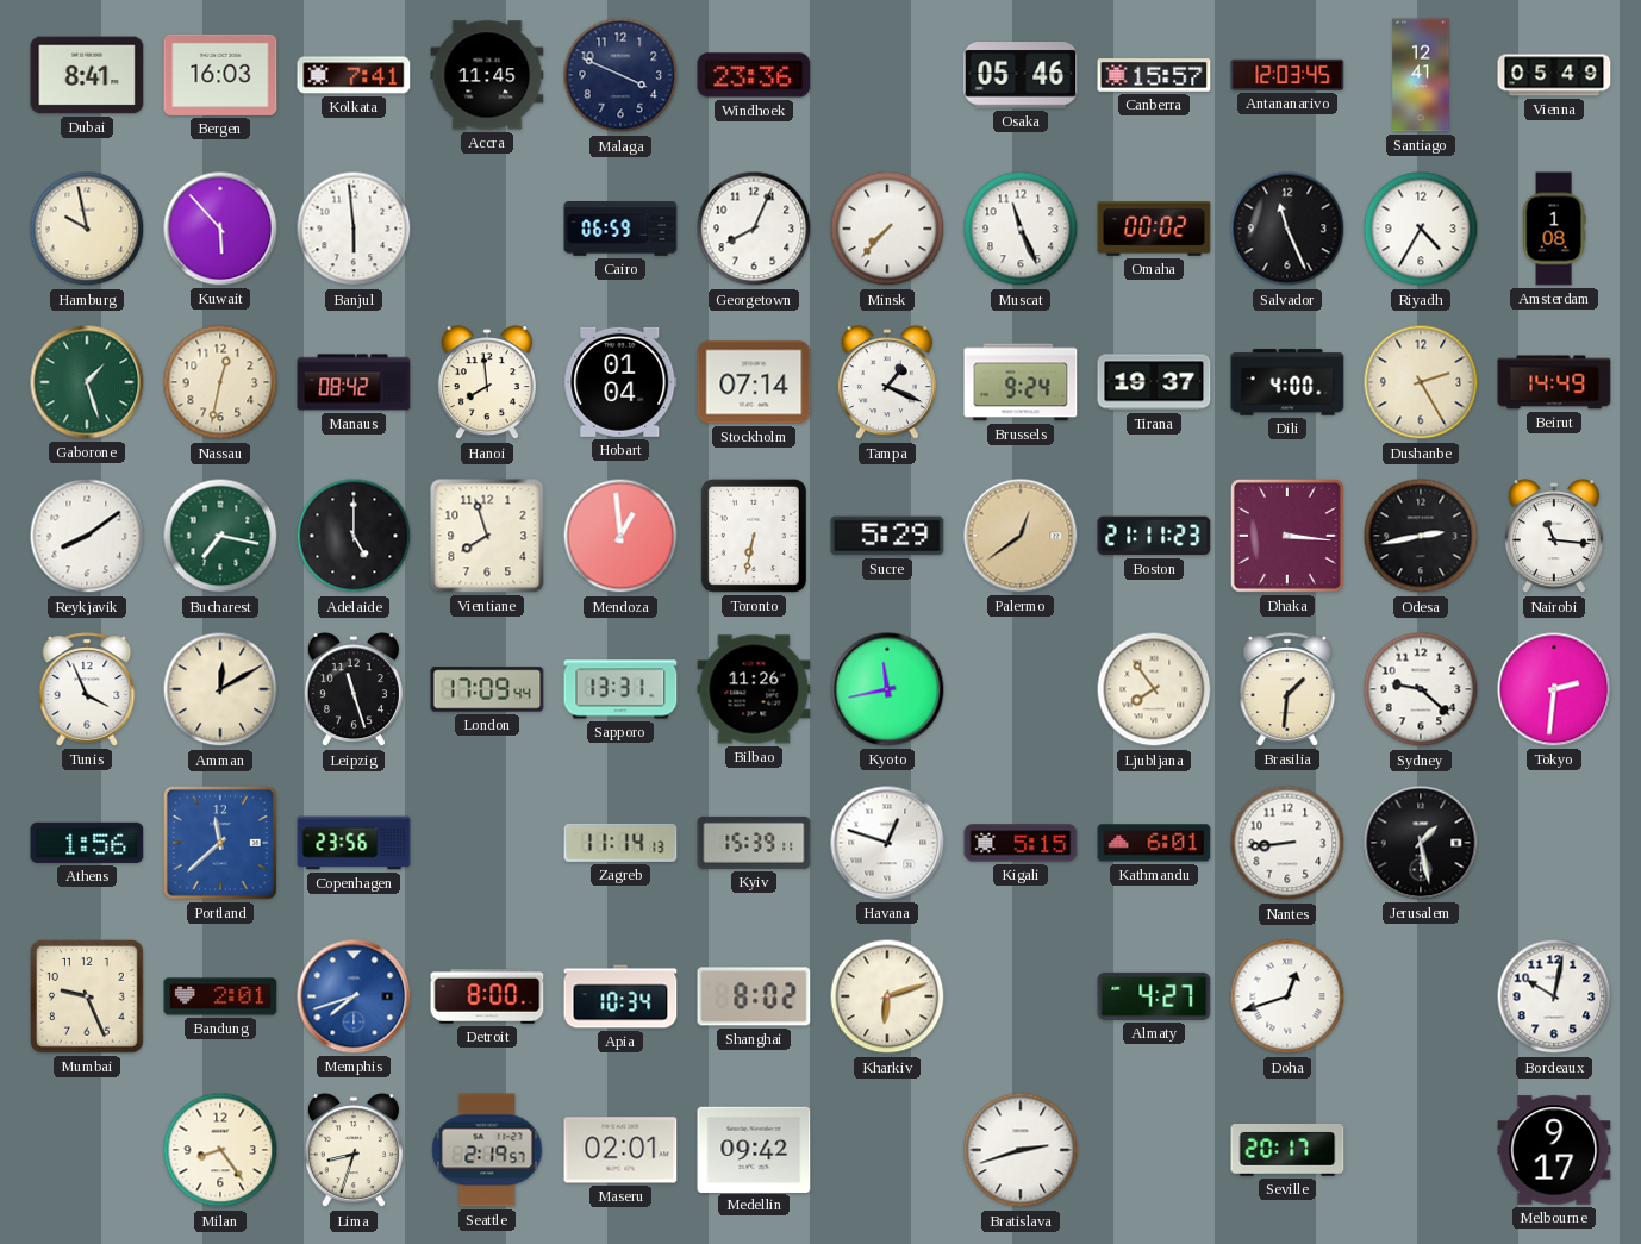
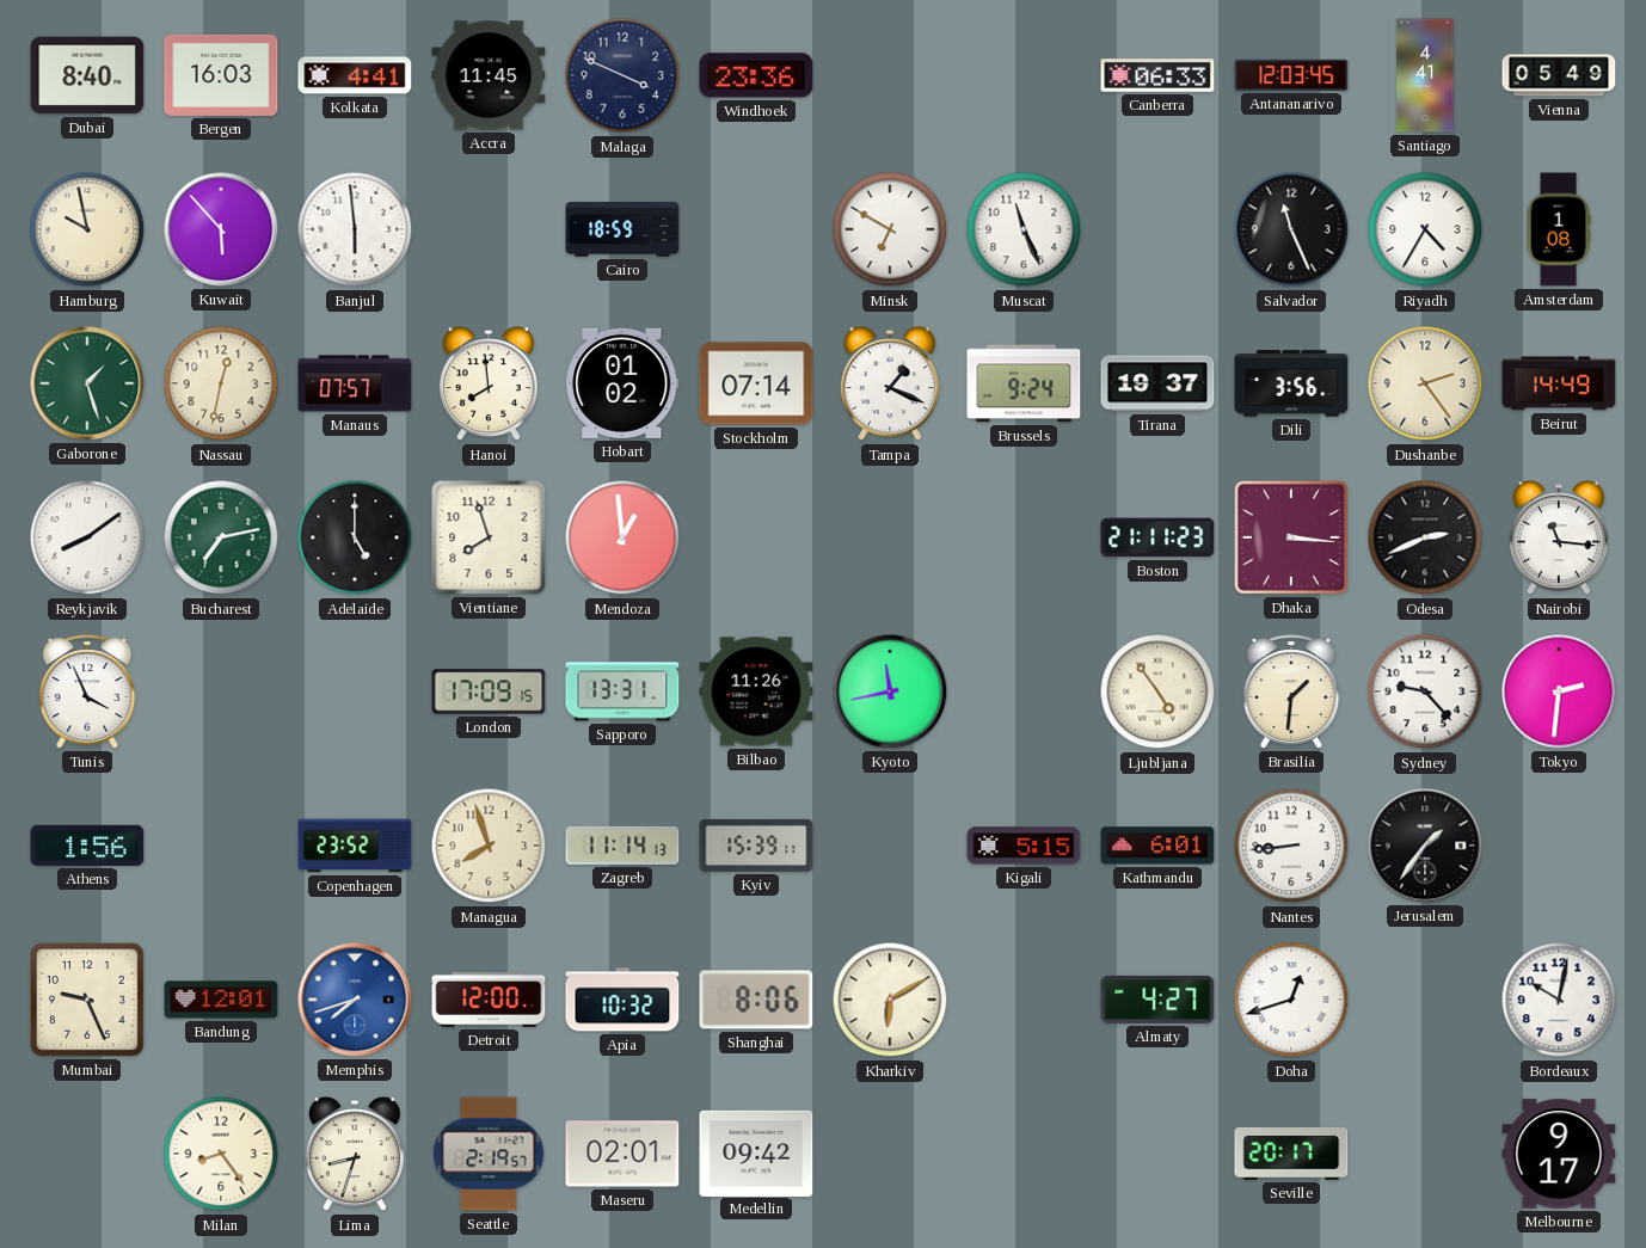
Dubai: 8:41 -> 8:40 (87, 75)
Kolkata: 7:41 -> 4:41 (355, 75)
Osaka: 05:46 -> none (1021, 75)
Canberra: 15:57 -> 06:33 (1157, 75)
Santiago: 12:41 -> 4:41 (1425, 75)
Cairo: 06:59 -> 18:59 (622, 230)
Georgetown: 8:04 -> none (754, 229)
Minsk: 7:37 -> 6:50 (890, 229)
Omaha: 00:02 -> none (1154, 229)
Manaus: 08:42 -> 07:57 (355, 383)
Hobart: 01:04 -> 01:02 (622, 383)
Dili: 4:00 -> 3:56 (1291, 383)
Dushanbe: 2:25 -> 2:24 (1425, 383)
Bucharest: 7:17 -> 7:13 (221, 537)
Toronto: 6:32 -> none (754, 536)
Sucre: 5:29 -> none (887, 536)
Palermo: 12:39 -> none (1021, 536)
Odesa: 2:43 -> 2:41 (1425, 537)
Amman: 12:10 -> none (220, 689)
Leipzig: 11:27 -> none (354, 690)
London: 17:09:44 -> 17:09:15 (489, 691)
Ljubljana: 7:54 -> 4:54 (1157, 691)
Sydney: 9:22 -> 9:23 (1425, 691)
Portland: 11:38 -> none (220, 843)
Copenhagen: 23:56 -> 23:52 (355, 846)
Managua: none -> 7:57 (489, 846)
Havana: 12:48 -> none (887, 843)
Jerusalem: 1:28 -> 1:36 (1425, 846)
Bandung: 2:01 -> 12:01 (221, 1000)
Detroit: 8:00 -> 12:00 (489, 1001)
Apia: 10:34 -> 10:32 (622, 1000)
Shanghai: 8:02 -> 8:06 (756, 1000)
Kharkiv: 6:12 -> 6:10 (890, 1000)
Bratislava: 2:42 -> none (1021, 1150)
